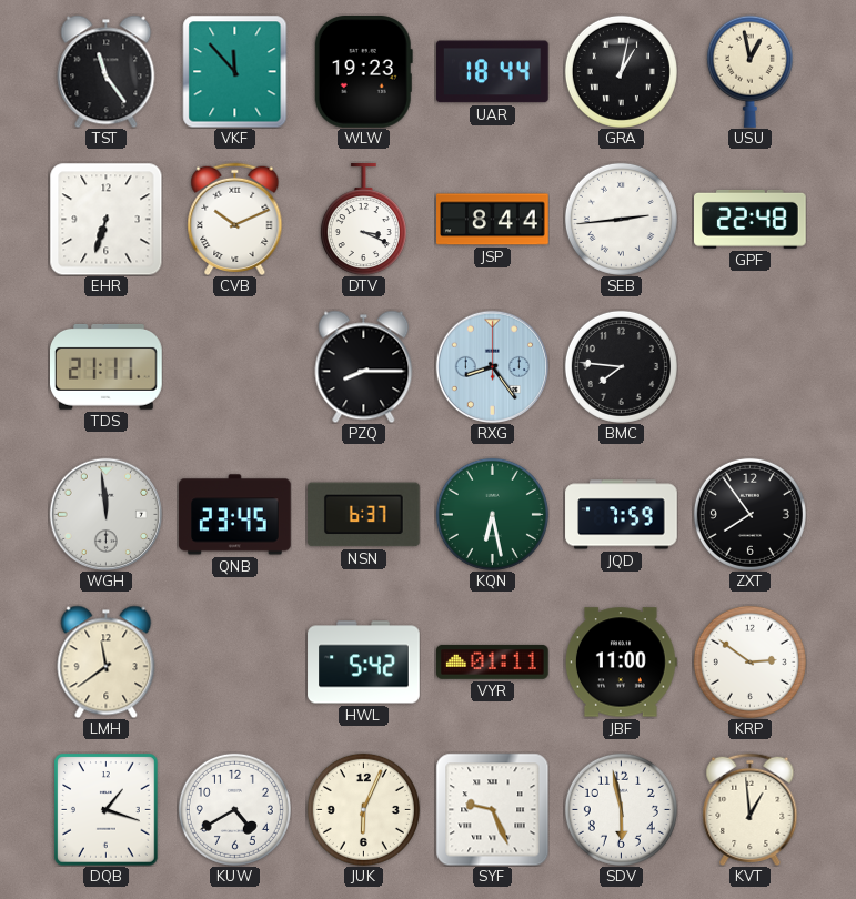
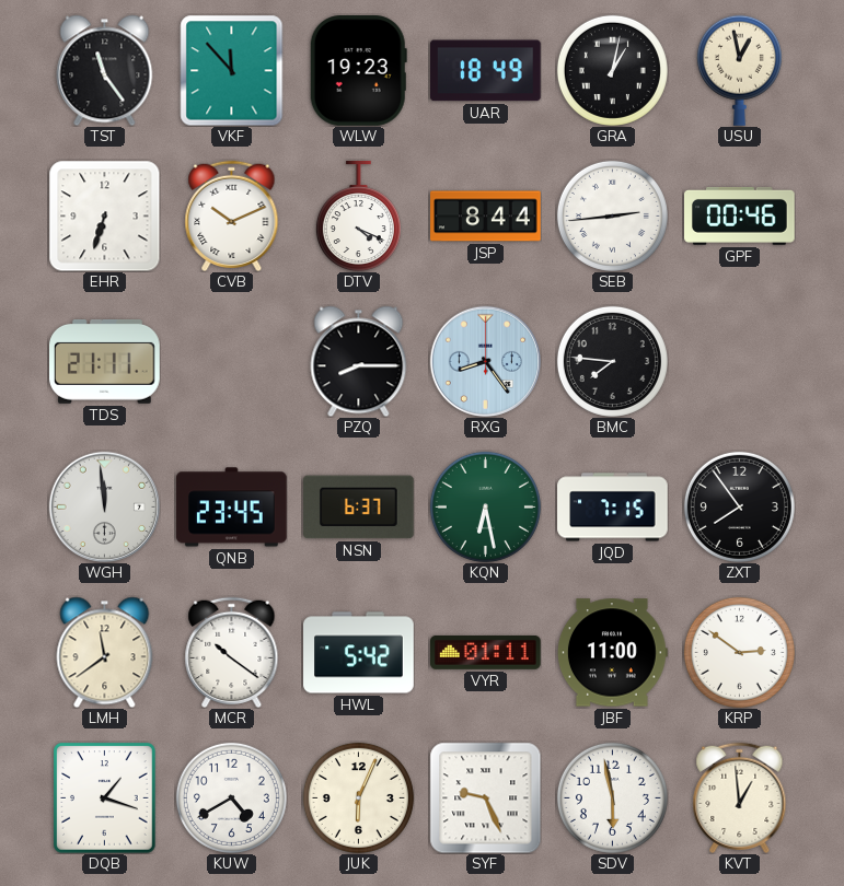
UAR: 18:44 -> 18:49 (485, 71)
DTV: 3:19 -> 4:19 (358, 217)
GPF: 22:48 -> 00:46 (740, 215)
JQD: 7:59 -> 7:15 (613, 508)
MCR: none -> 10:21 (232, 652)
